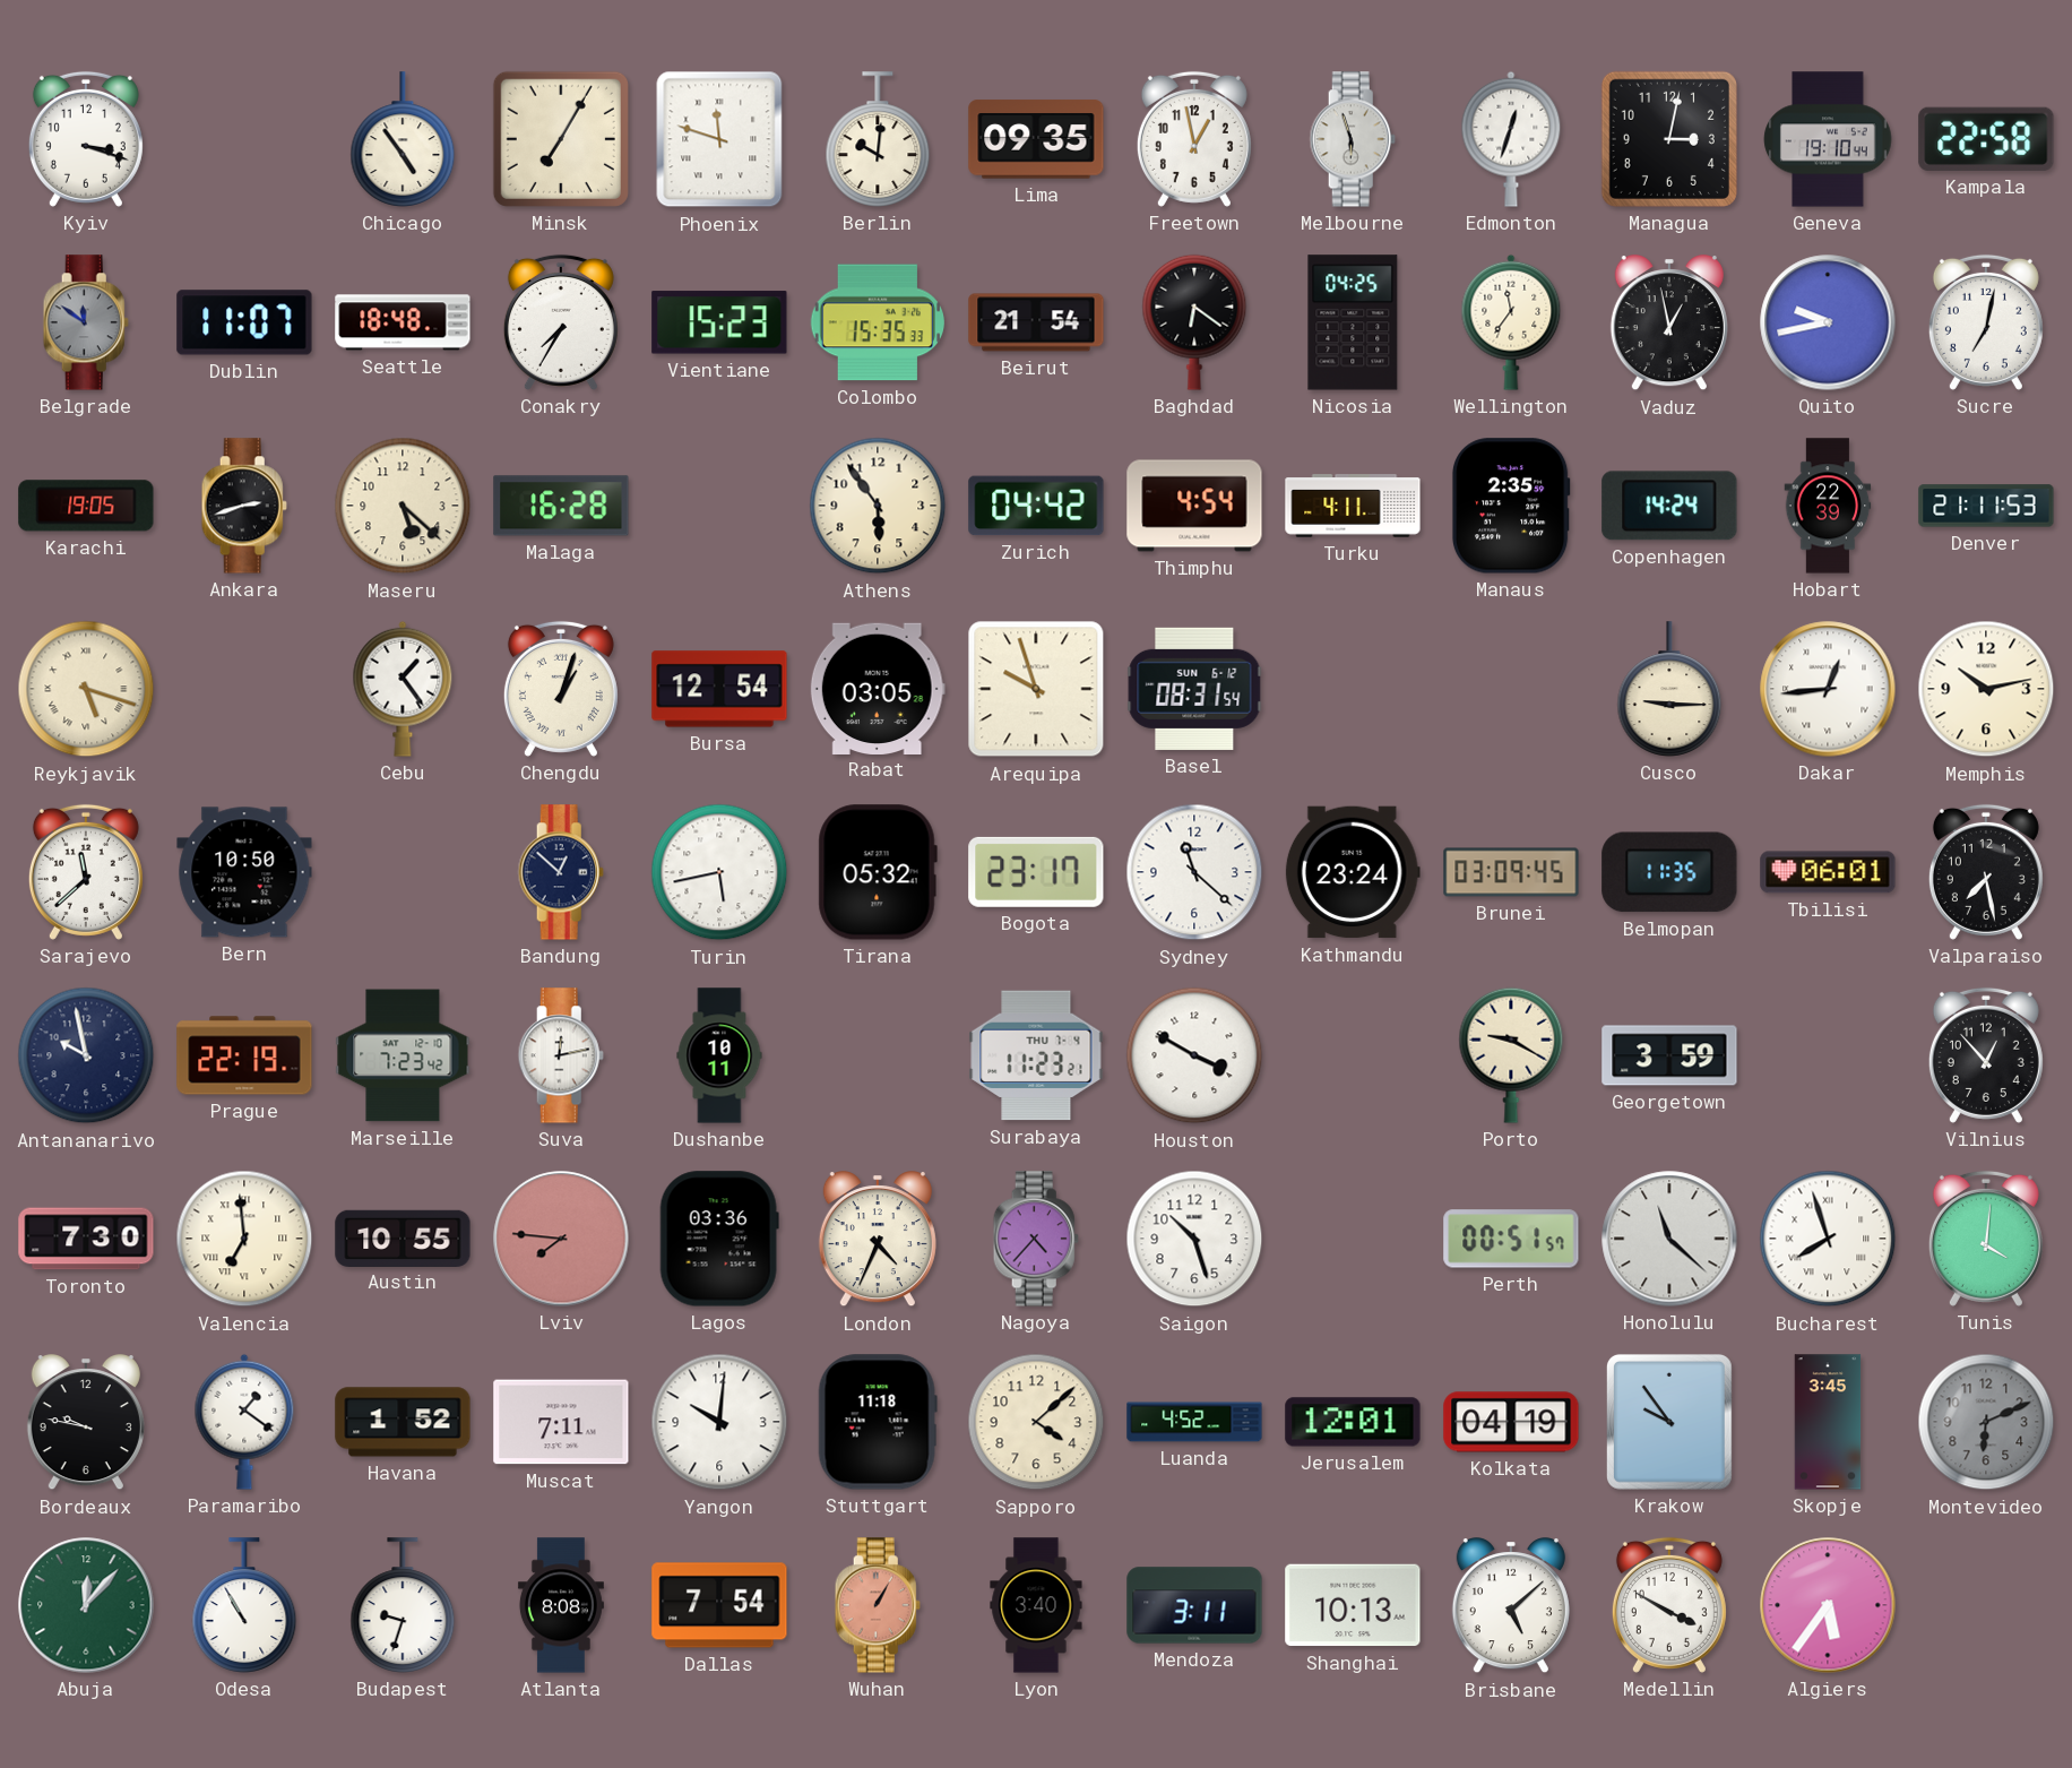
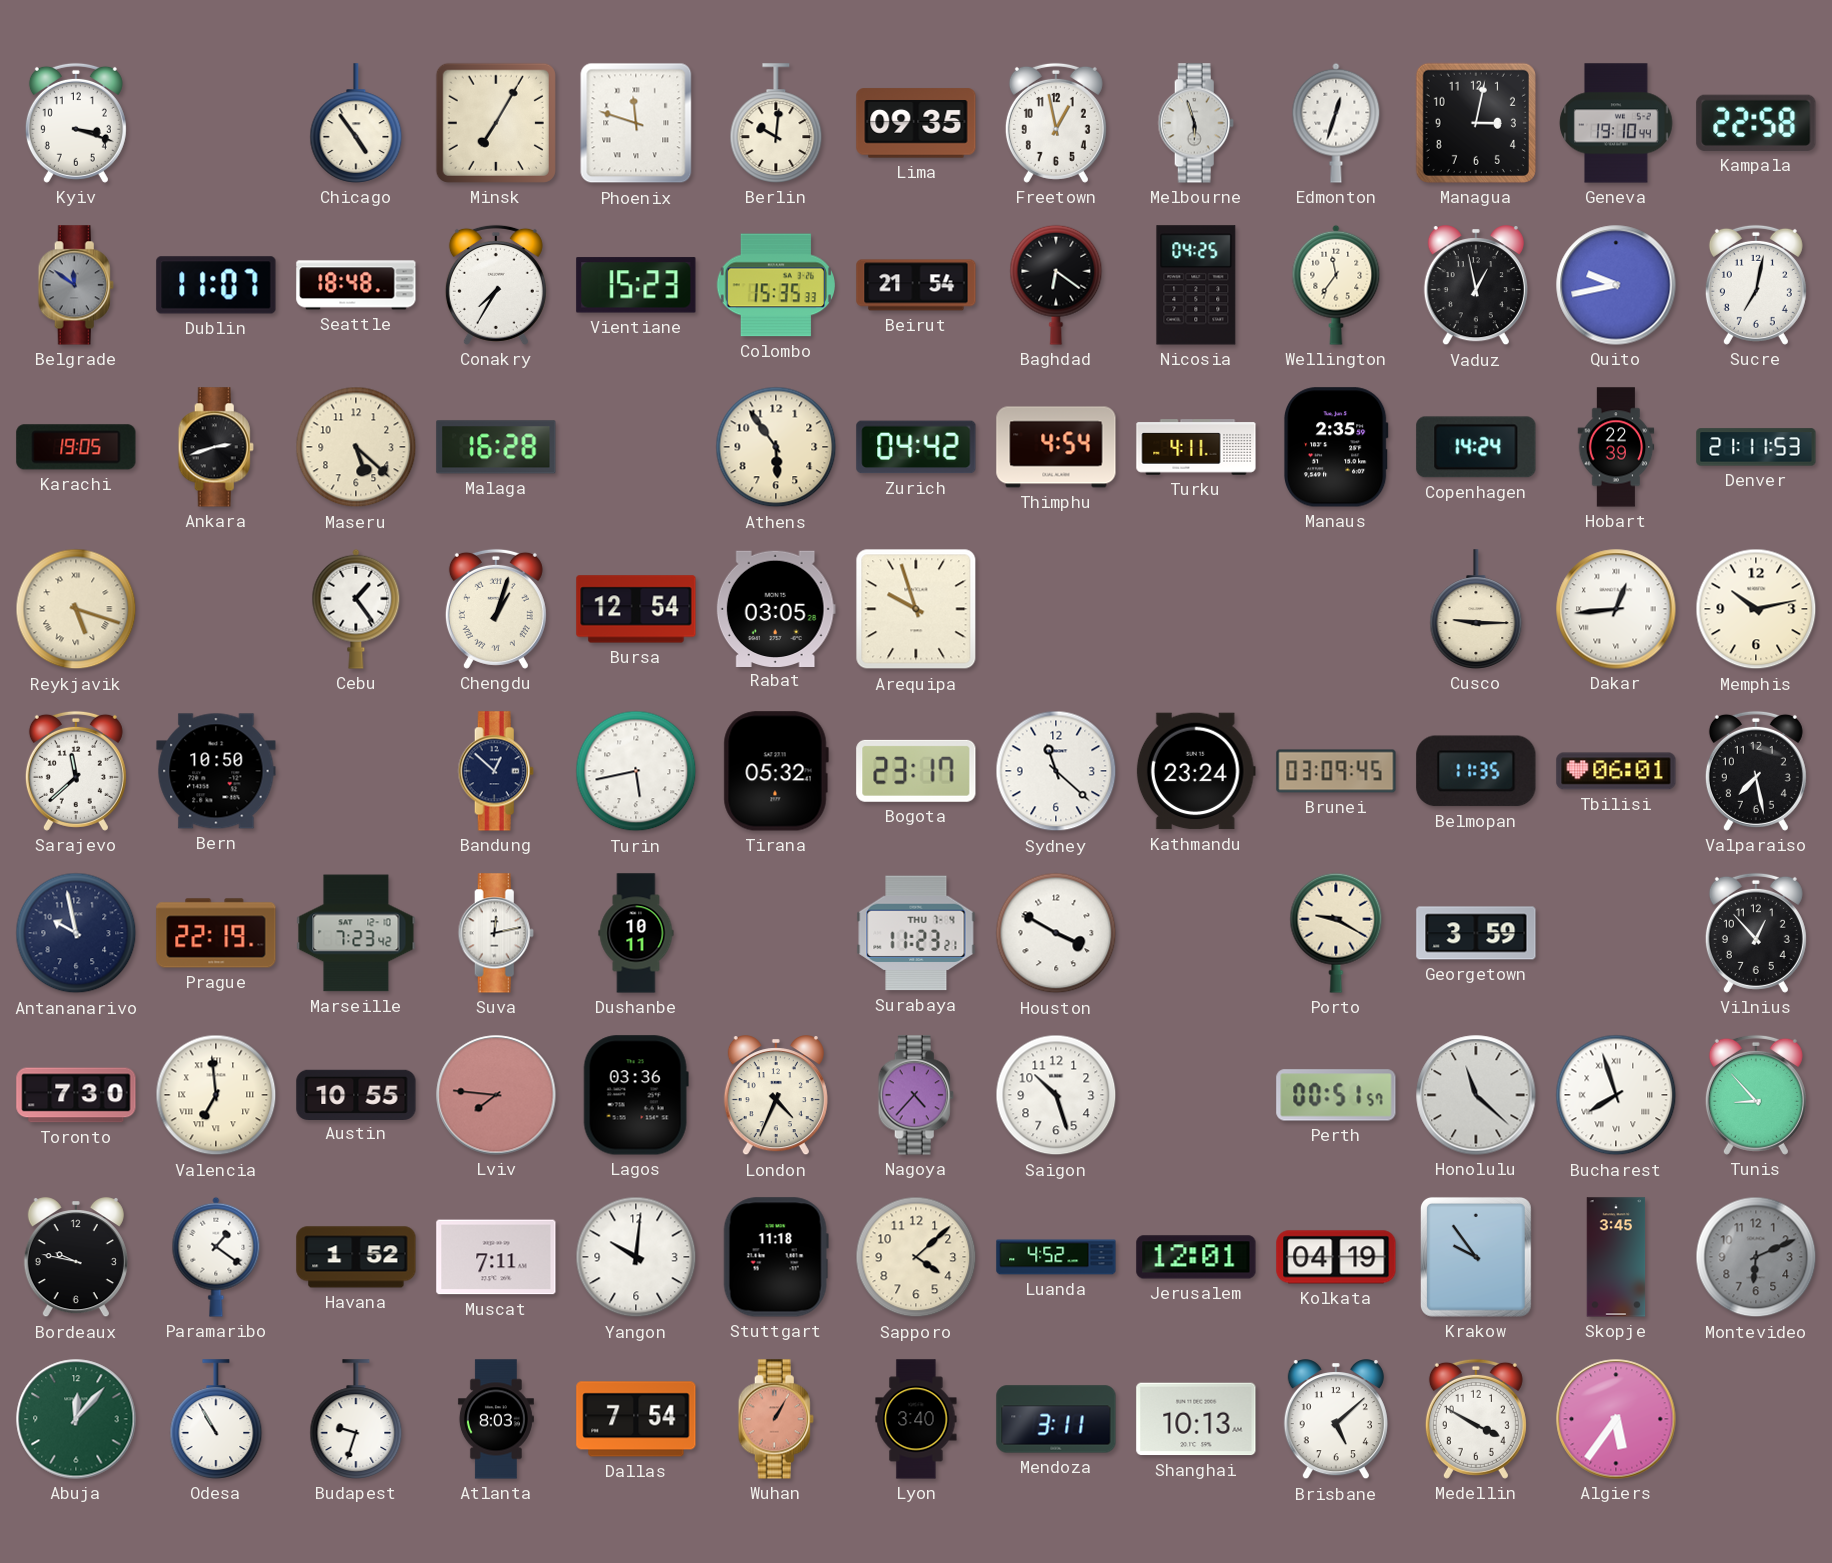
Basel: 08:31 -> none (1194, 689)
Tunis: 4:01 -> 8:53 (1756, 1095)
Atlanta: 8:08 -> 8:03 (496, 1419)
